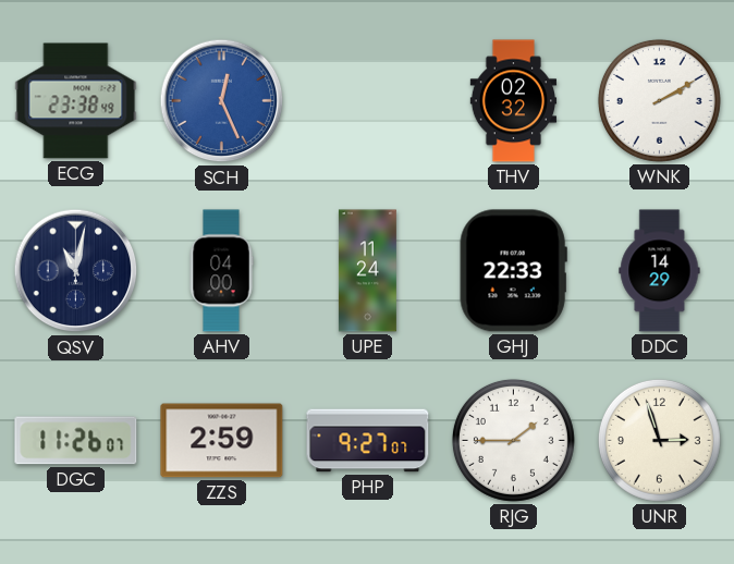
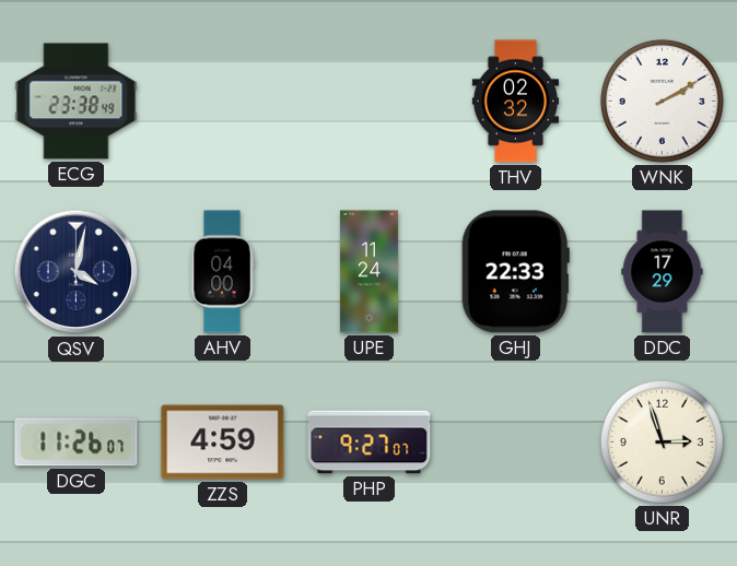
SCH: 12:26 -> none (222, 101)
QSV: 11:02 -> 4:02 (77, 272)
DDC: 14:29 -> 17:29 (663, 272)
ZZS: 2:59 -> 4:59 (223, 443)
RJG: 1:45 -> none (513, 440)
